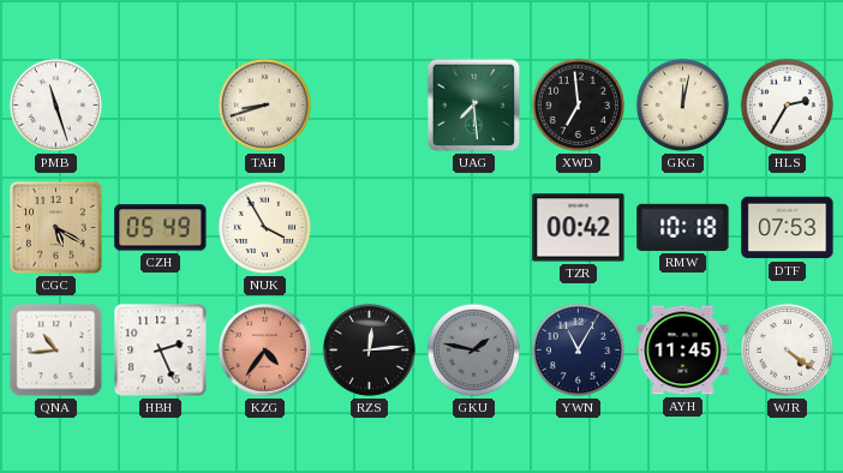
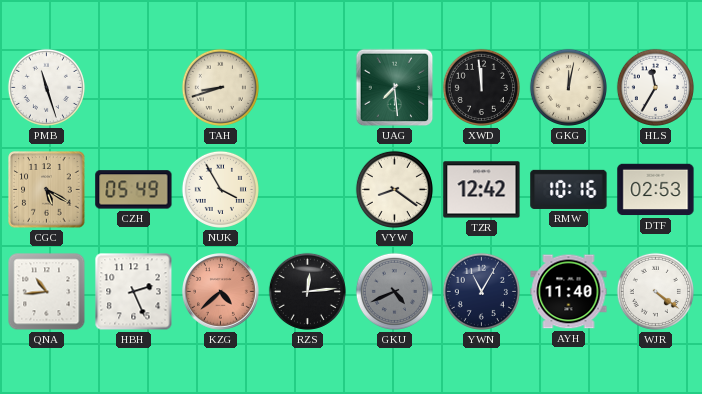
XWD: 6:59 -> 11:59 (481, 87)
HLS: 2:35 -> 11:35 (655, 87)
VYW: none -> 8:21 (394, 189)
TZR: 00:42 -> 12:42 (482, 190)
RMW: 10:18 -> 10:16 (569, 189)
DTF: 07:53 -> 02:53 (656, 190)
KZG: 4:36 -> 4:38 (221, 292)
GKU: 1:47 -> 4:41 (394, 291)
AYH: 11:45 -> 11:40 (569, 292)
